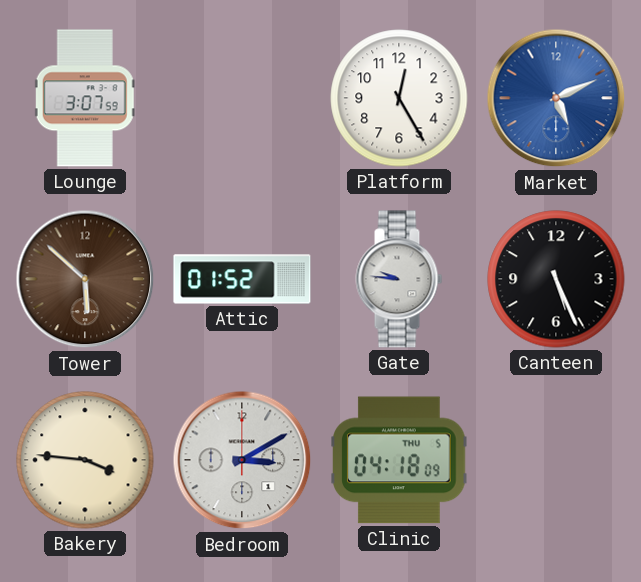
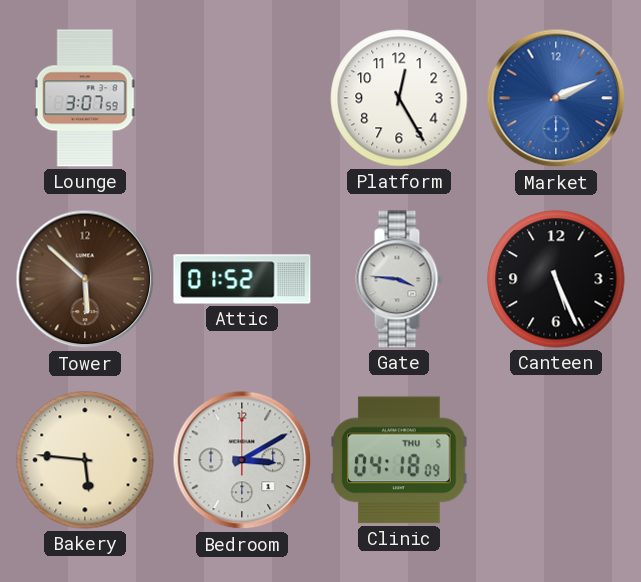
Market: 5:11 -> 2:11 (556, 98)
Gate: 9:46 -> 3:46 (399, 279)
Bakery: 3:46 -> 5:46 (85, 460)
